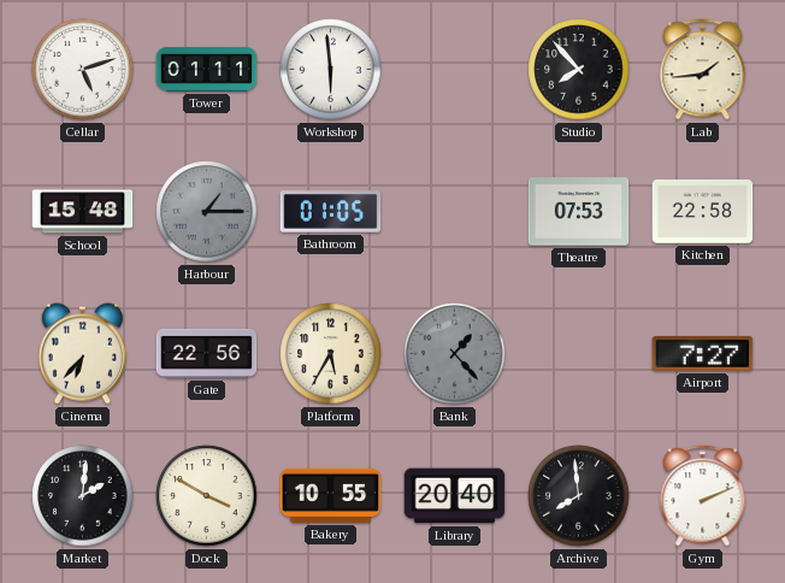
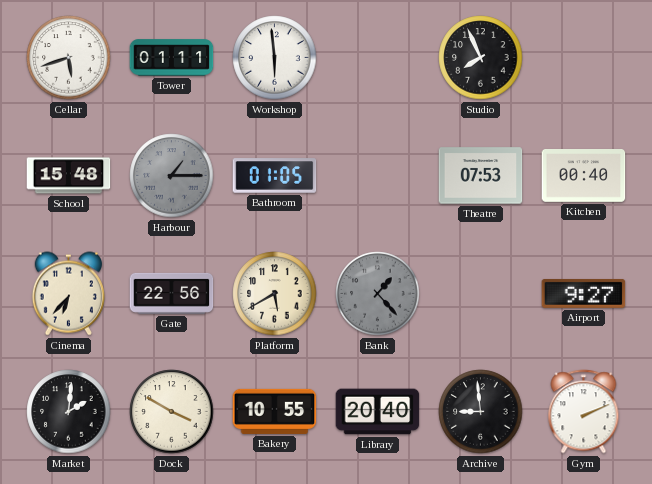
Cellar: 5:12 -> 5:42 (69, 58)
Studio: 7:53 -> 7:56 (481, 58)
Lab: 1:44 -> none (703, 70)
Kitchen: 22:58 -> 00:40 (584, 176)
Platform: 5:35 -> 5:40 (275, 294)
Airport: 7:27 -> 9:27 (584, 293)
Archive: 7:59 -> 8:59 (481, 412)
